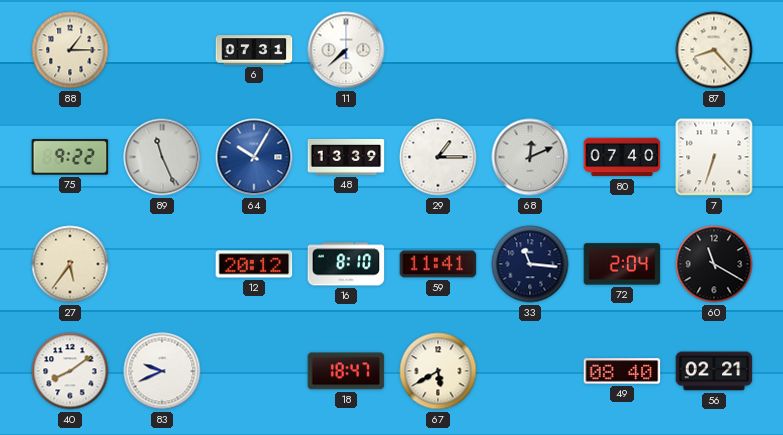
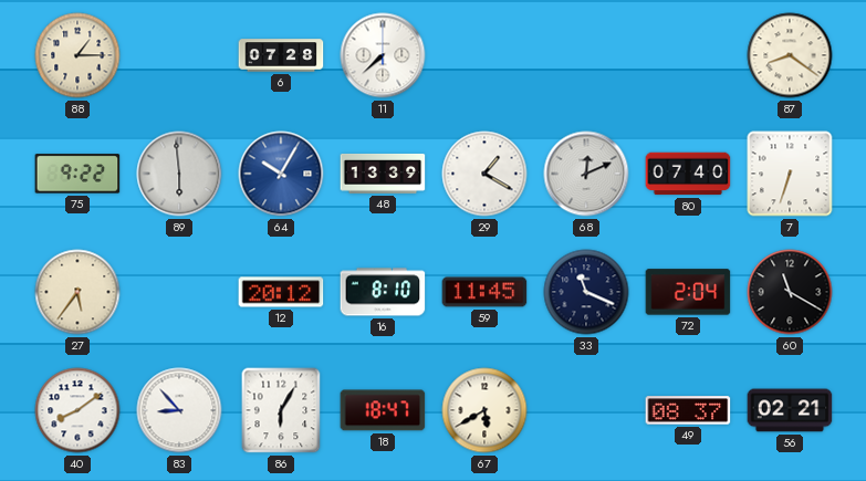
6: 07:31 -> 07:28 (281, 55)
87: 8:23 -> 8:21 (790, 55)
89: 11:26 -> 5:59 (179, 174)
29: 1:15 -> 1:20 (484, 174)
59: 11:41 -> 11:45 (484, 292)
33: 11:16 -> 11:19 (586, 292)
83: 9:41 -> 8:53 (179, 410)
86: none -> 6:05 (281, 410)
49: 08:40 -> 08:37 (688, 410)
